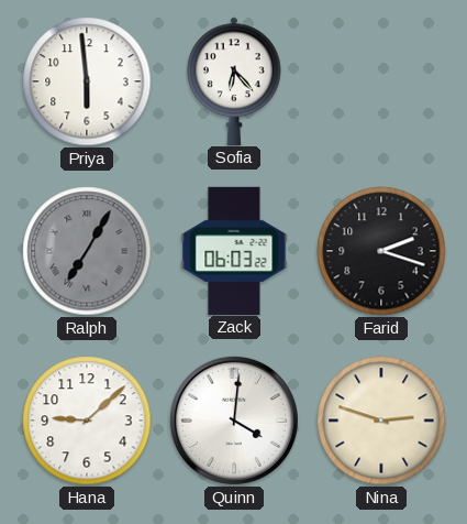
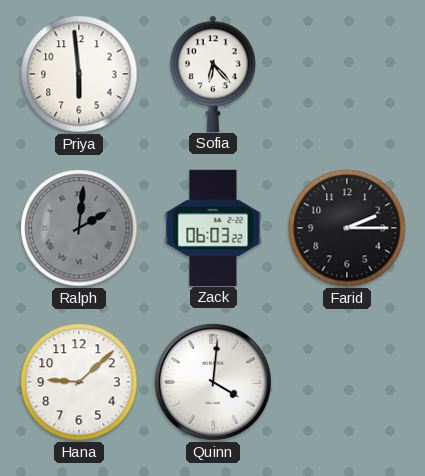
Ralph: 7:05 -> 2:01 (79, 228)
Farid: 2:18 -> 2:15 (347, 228)
Nina: 2:48 -> none (381, 421)
